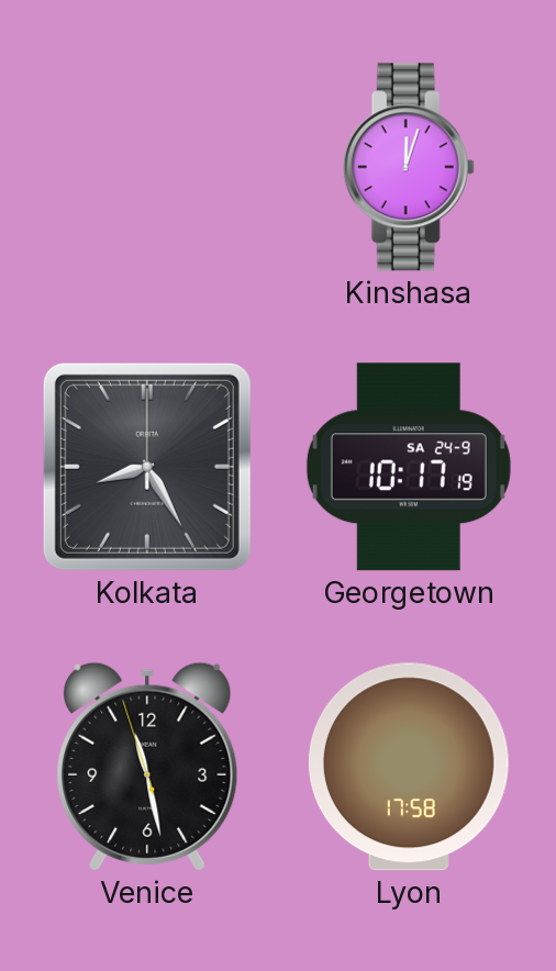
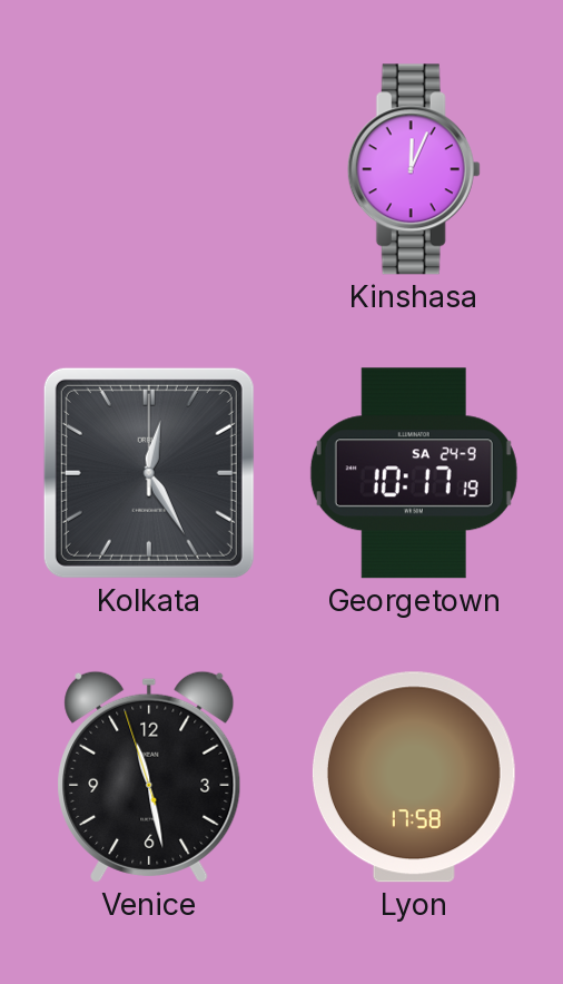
Kinshasa: 12:03 -> 12:04 (414, 169)
Kolkata: 8:25 -> 12:25 (149, 473)
